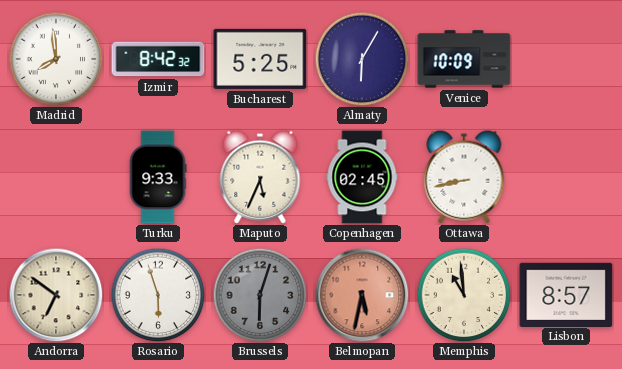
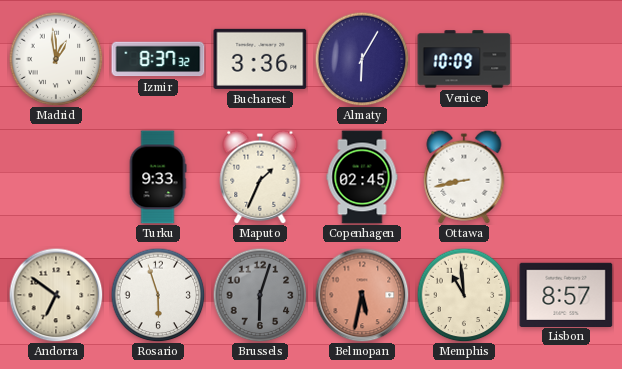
Madrid: 7:59 -> 12:59 (56, 59)
Izmir: 8:42 -> 8:37 (158, 59)
Bucharest: 5:25 -> 3:36 (260, 59)
Maputo: 5:34 -> 1:34 (260, 177)
